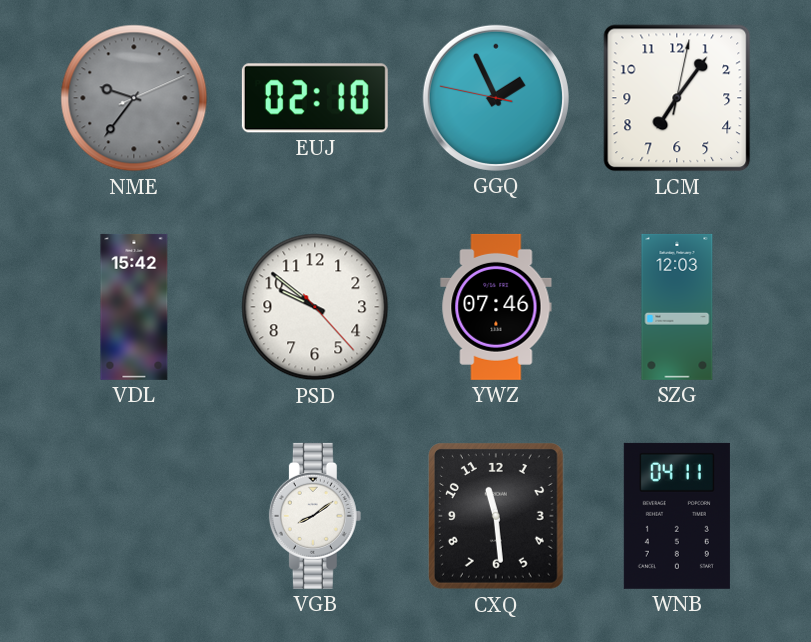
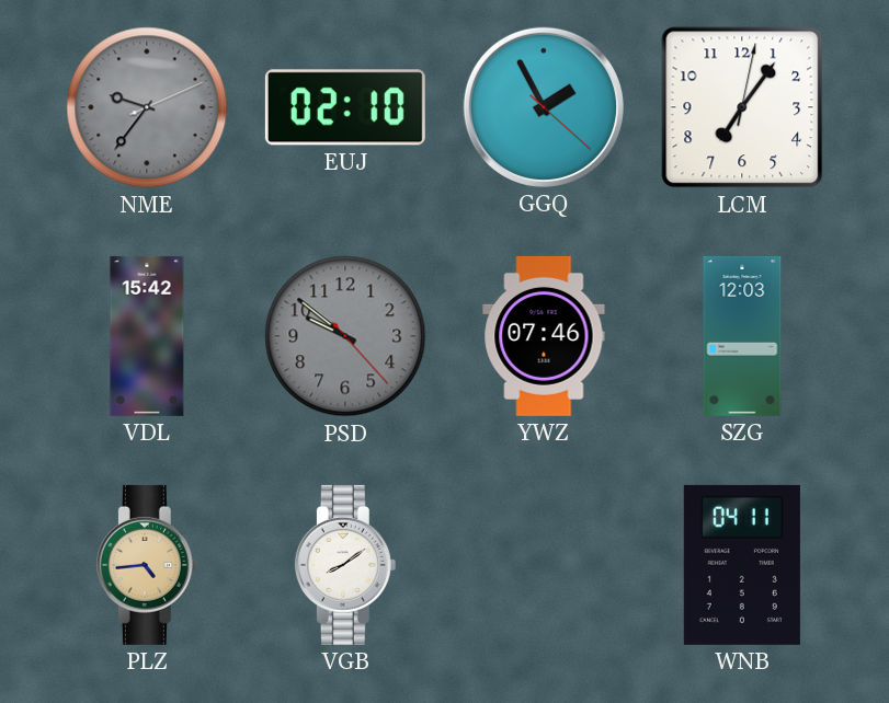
GGQ: 1:55:47 -> 1:55:22 (544, 107)
PSD dial: white -> grey (345, 336)
PLZ: none -> 4:44 (147, 565)
CXQ: 11:29 -> none (497, 516)
